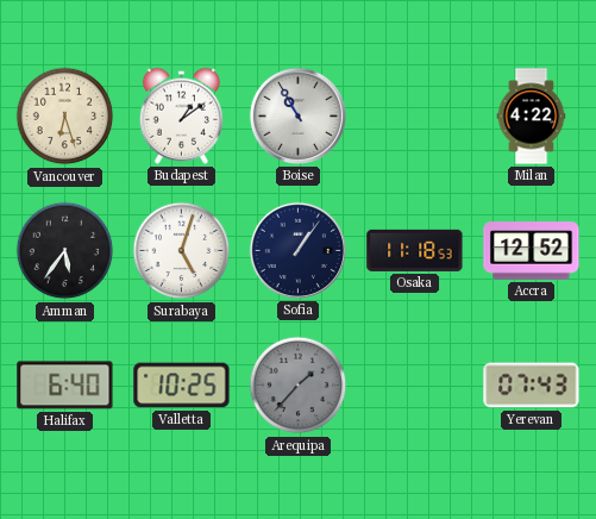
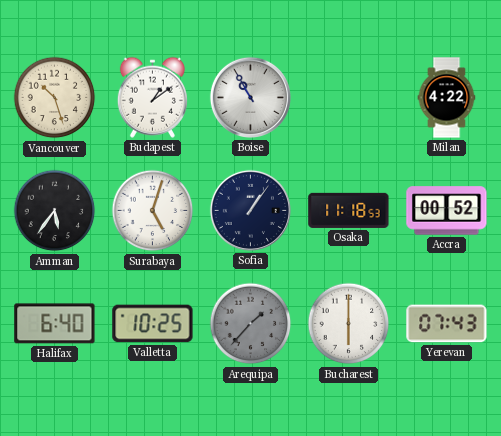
Vancouver: 6:27 -> 10:27 (55, 98)
Accra: 12:52 -> 00:52 (447, 211)
Bucharest: none -> 6:00 (349, 324)
